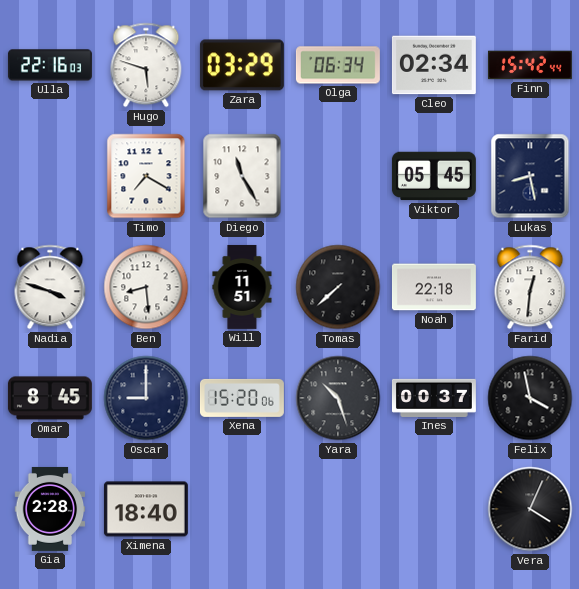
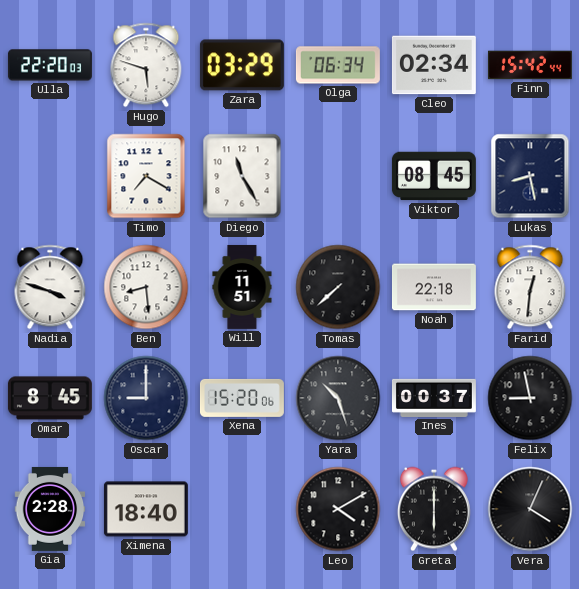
Ulla: 22:16 -> 22:20 (50, 65)
Viktor: 05:45 -> 08:45 (434, 176)
Felix: 3:58 -> 8:58 (530, 398)
Leo: none -> 4:10 (338, 509)
Greta: none -> 6:00 (434, 509)
